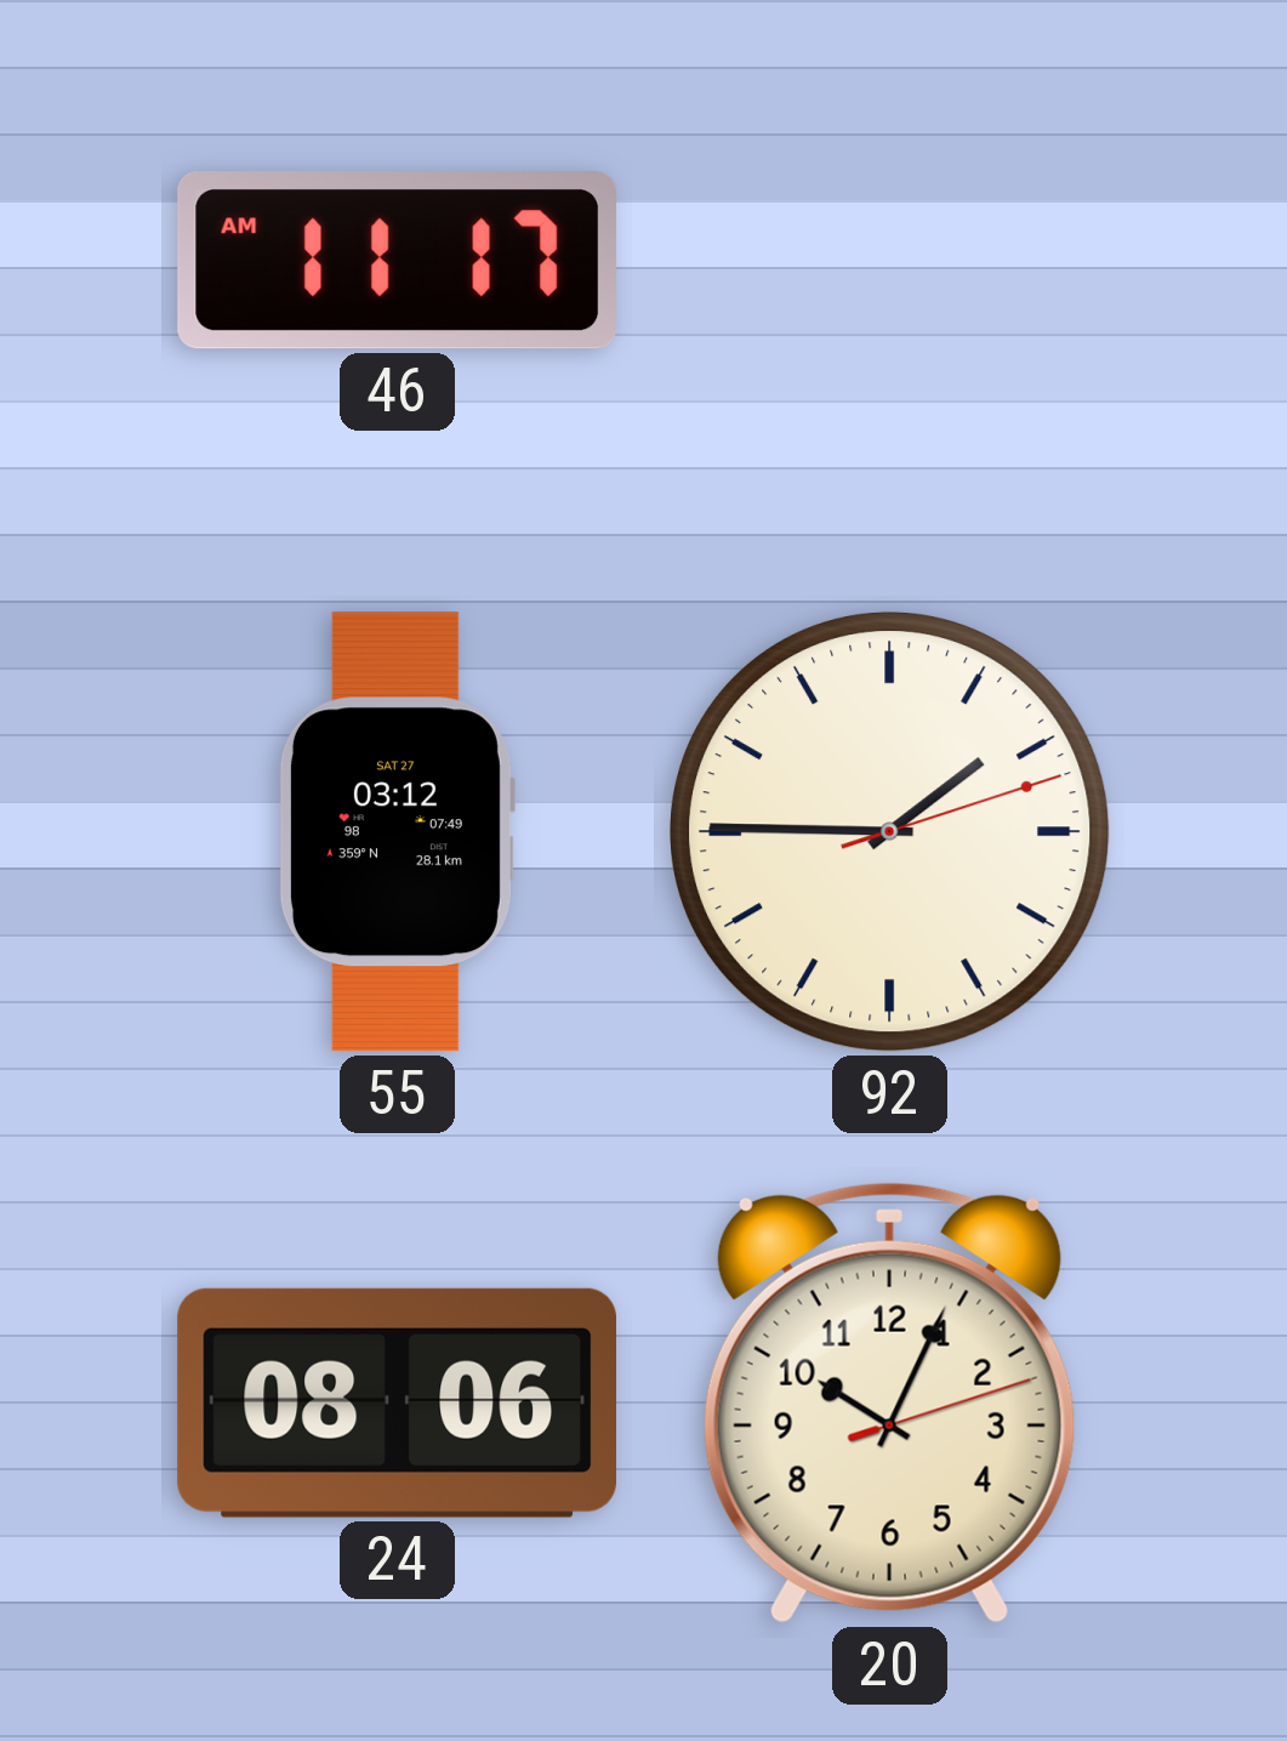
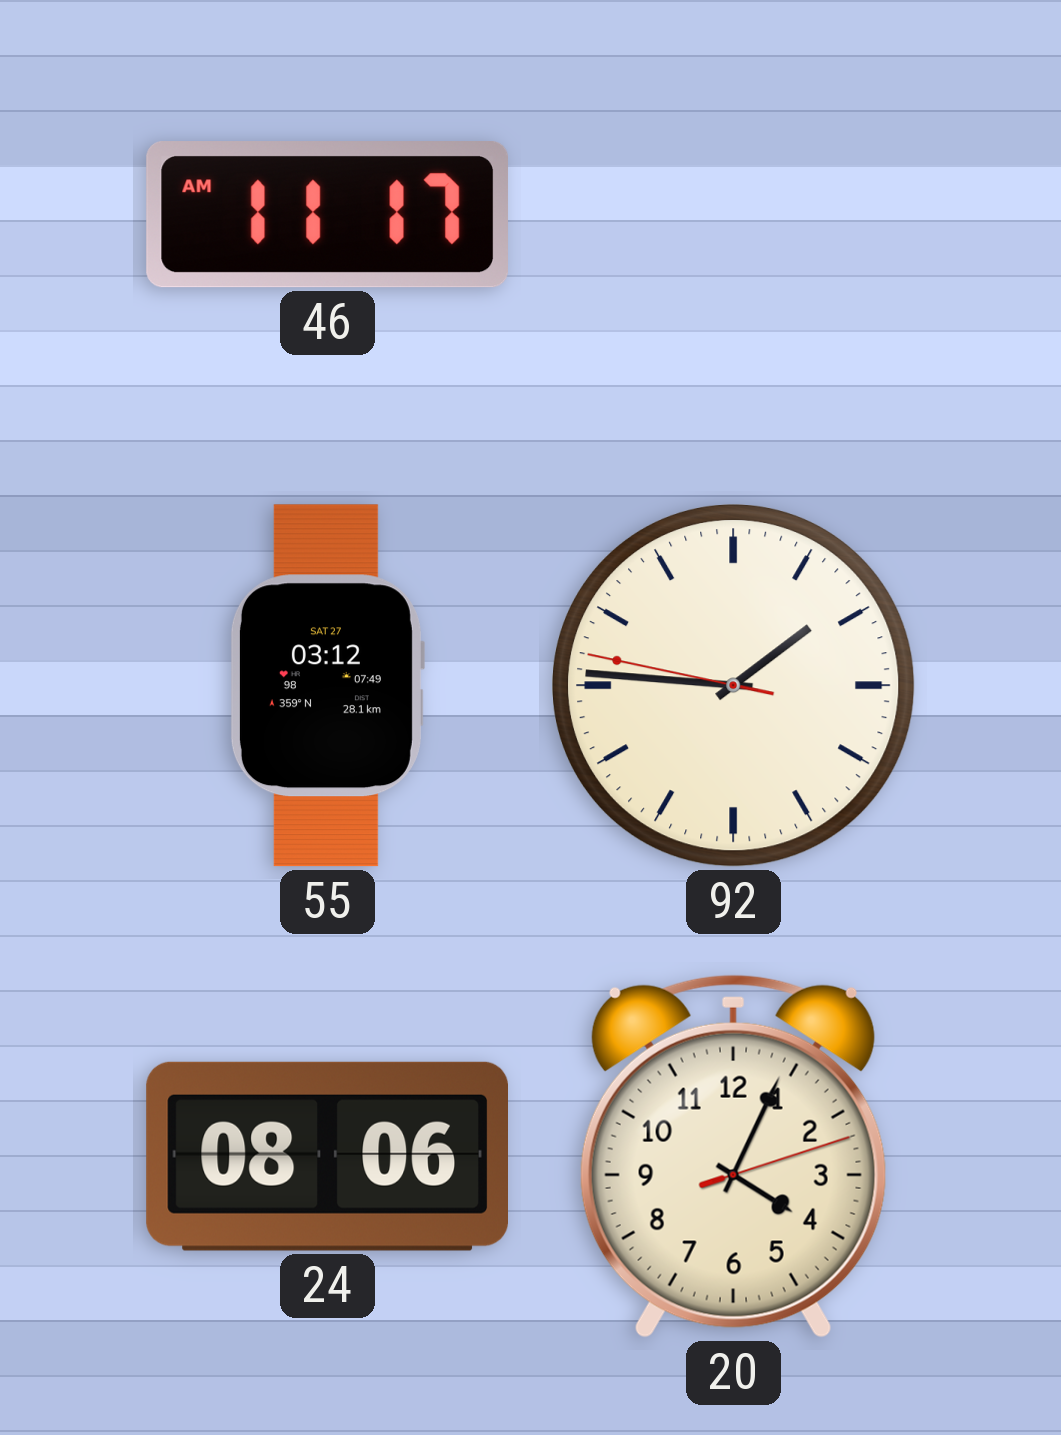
92: 1:45:12 -> 1:45:47 (734, 686)
20: 10:04 -> 4:04 (733, 1156)
